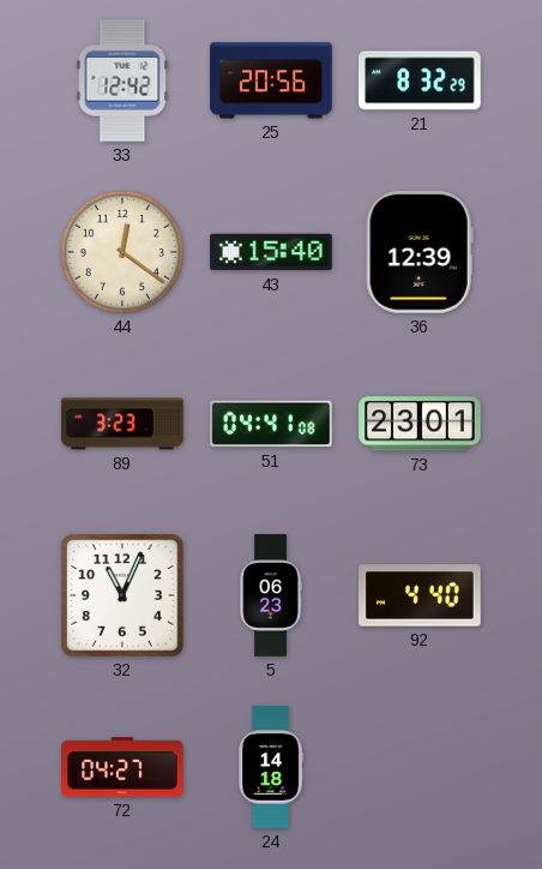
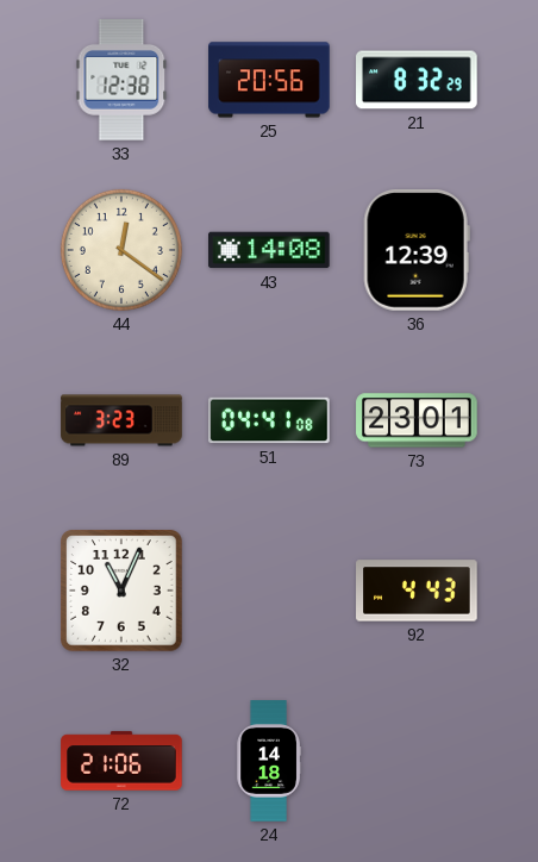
33: 12:42 -> 12:38 (121, 81)
43: 15:40 -> 14:08 (269, 250)
5: 06:23 -> none (271, 595)
92: 4:40 -> 4:43 (417, 591)
72: 04:27 -> 21:06 (121, 761)
